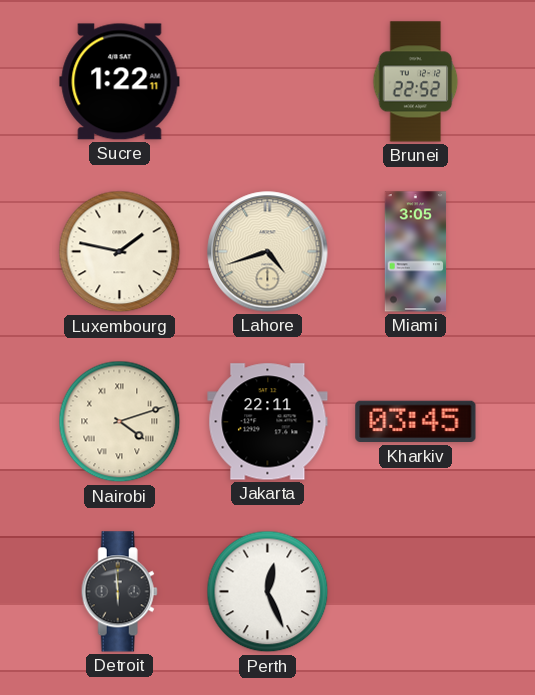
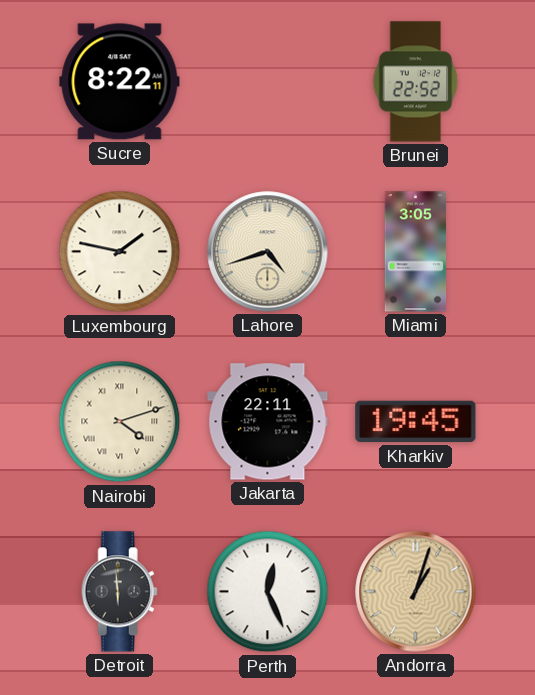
Sucre: 1:22 -> 8:22 (120, 82)
Kharkiv: 03:45 -> 19:45 (416, 422)
Andorra: none -> 1:03 (416, 592)
